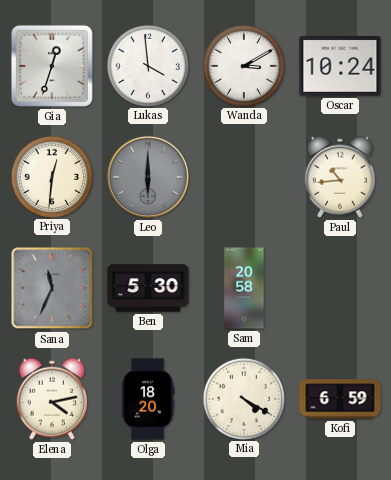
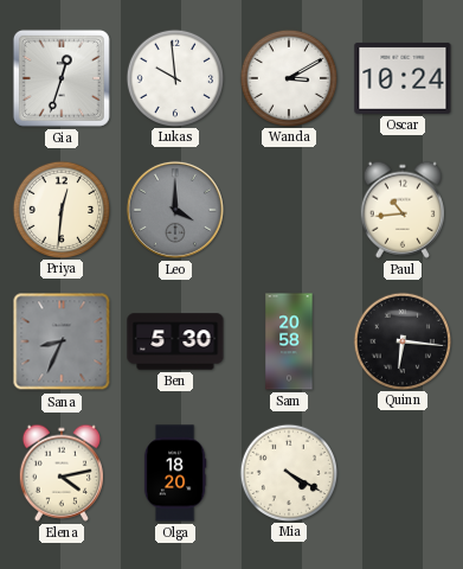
Lukas: 3:59 -> 9:59 (174, 77)
Leo: 6:00 -> 4:00 (175, 210)
Sana: 11:34 -> 8:34 (62, 341)
Quinn: none -> 6:16 (401, 340)
Kofi: 6:59 -> none (340, 399)
